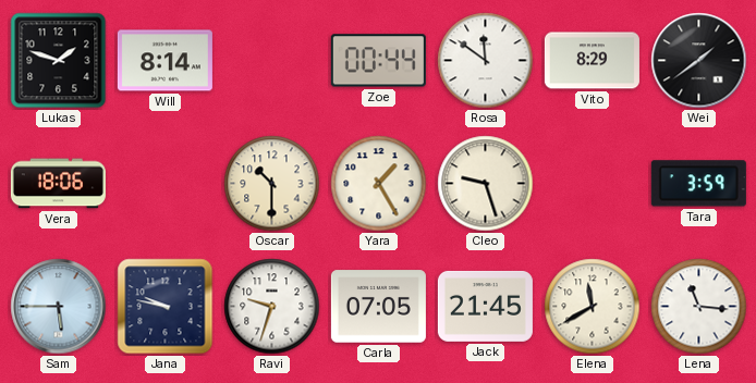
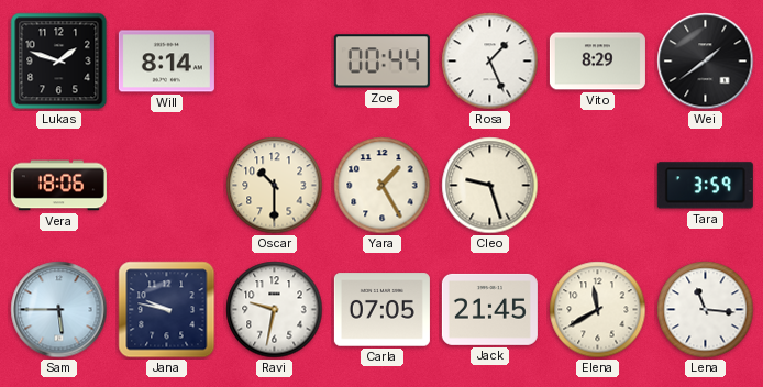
Rosa: 11:51 -> 1:26 (490, 62)
Ravi: 9:33 -> 9:32 (275, 310)
